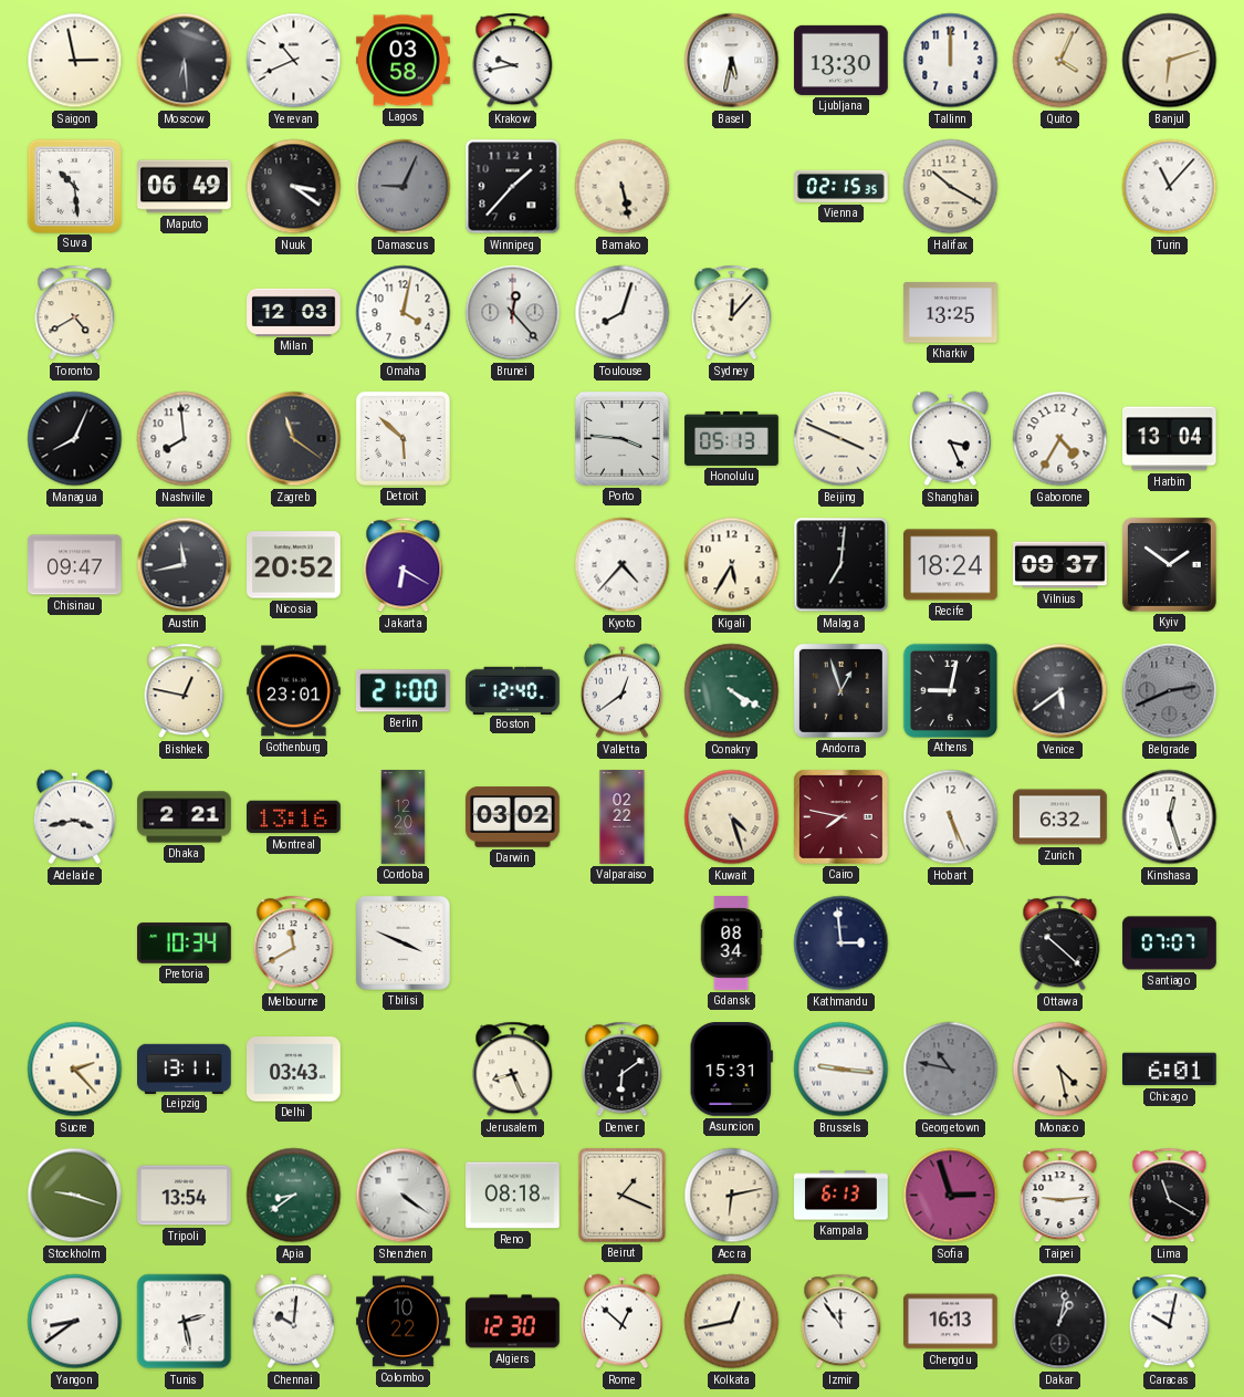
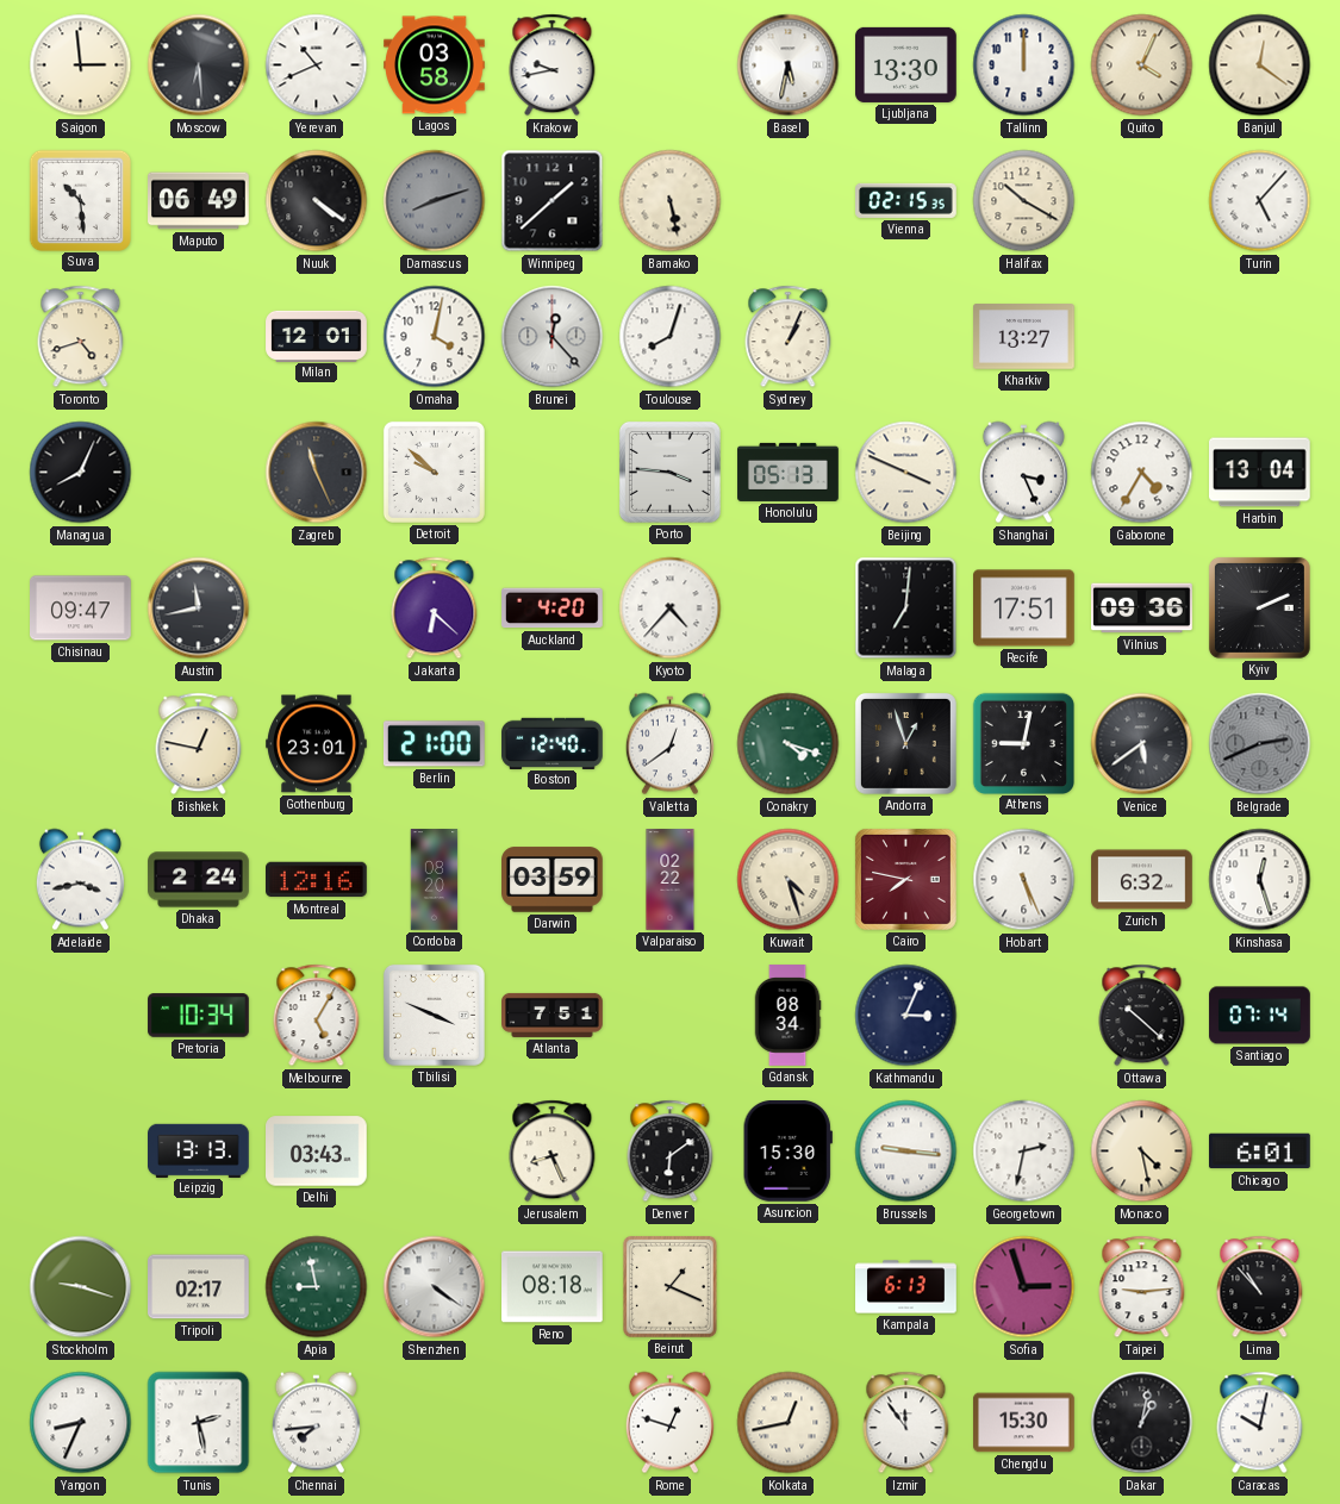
Saigon: 2:58 -> 2:59 (81, 65)
Banjul: 6:12 -> 12:21 (1260, 65)
Nuuk: 3:21 -> 4:21 (317, 201)
Damascus: 9:04 -> 8:12 (435, 201)
Winnipeg: 1:37 -> 1:38 (553, 201)
Turin: 11:07 -> 5:07 (1260, 201)
Toronto: 4:40 -> 4:42 (81, 337)
Milan: 12:03 -> 12:01 (317, 336)
Sydney: 12:07 -> 1:04 (789, 337)
Kharkiv: 13:25 -> 13:27 (1024, 337)
Nashville: 7:59 -> none (185, 439)
Zagreb: 11:21 -> 11:26 (317, 473)
Detroit: 5:52 -> 9:52 (434, 472)
Nicosia: 20:52 -> none (294, 565)
Jakarta: 6:20 -> 6:22 (435, 609)
Auckland: none -> 4:20 (553, 609)
Kigali: 5:35 -> none (732, 565)
Recife: 18:24 -> 17:51 (1024, 609)
Vilnius: 09:37 -> 09:36 (1142, 609)
Kyiv: 1:51 -> 2:11 (1259, 607)
Conakry: 4:20 -> 4:18 (789, 744)
Dhaka: 2:21 -> 2:24 (199, 880)
Montreal: 13:16 -> 12:16 (317, 880)
Cordoba: 12:20 -> 08:20 (435, 880)
Darwin: 03:02 -> 03:59 (553, 880)
Melbourne: 11:40 -> 5:05 (317, 1016)
Atlanta: none -> 7:51 (553, 1015)
Kathmandu: 2:59 -> 3:04 (906, 1016)
Santiago: 07:07 -> 07:14 (1260, 1016)
Sucre: 2:23 -> none (75, 1070)
Leipzig: 13:11 -> 13:13 (199, 1150)
Asuncion: 15:31 -> 15:30 (787, 1152)
Georgetown: 10:47 -> 2:32 (1024, 1152)
Georgetown dial: grey -> white (1024, 1152)
Tripoli: 13:54 -> 02:17 (199, 1287)
Apia: 8:39 -> 8:58 (317, 1287)
Accra: 6:13 -> none (732, 1196)
Lima: 11:20 -> 10:53 (1260, 1287)
Yangon: 8:39 -> 8:34 (81, 1423)
Chennai: 10:01 -> 7:44 (316, 1423)
Colombo: 10:22 -> none (404, 1322)
Algiers: 12:30 -> none (513, 1322)
Rome: 12:52 -> 12:48 (669, 1423)
Chengdu: 16:13 -> 15:30 (1024, 1423)
